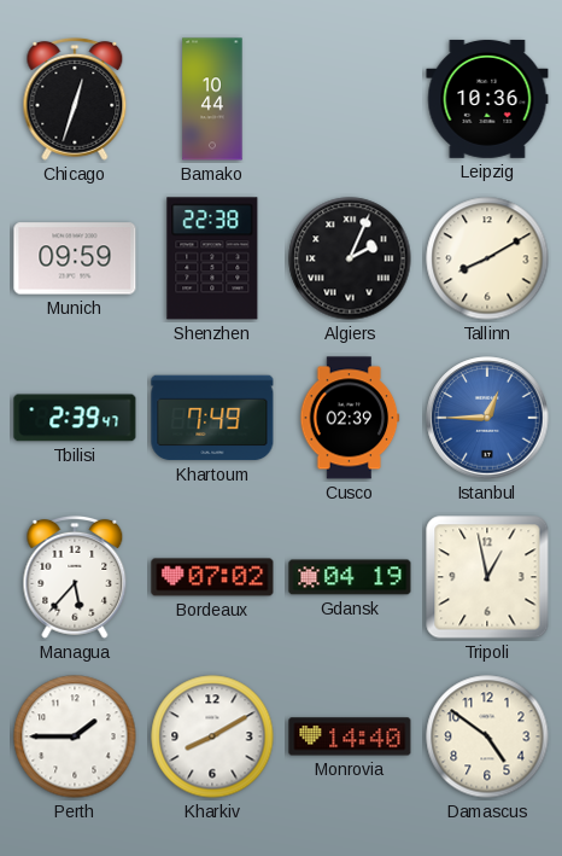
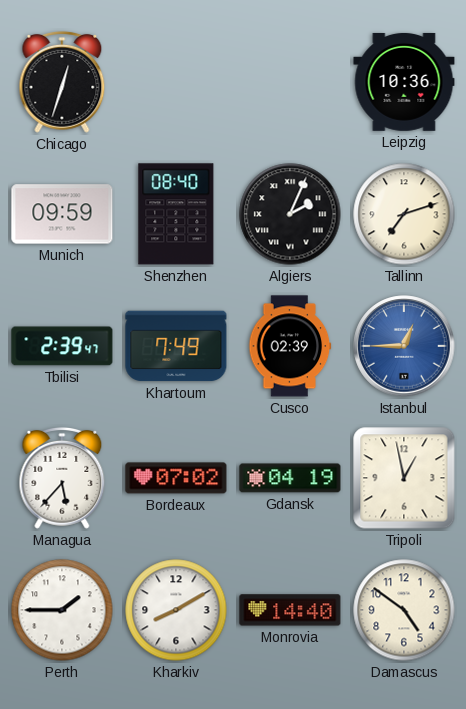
Bamako: 10:44 -> none (212, 99)
Shenzhen: 22:38 -> 08:40 (176, 214)
Tallinn: 8:10 -> 7:12 (404, 214)
